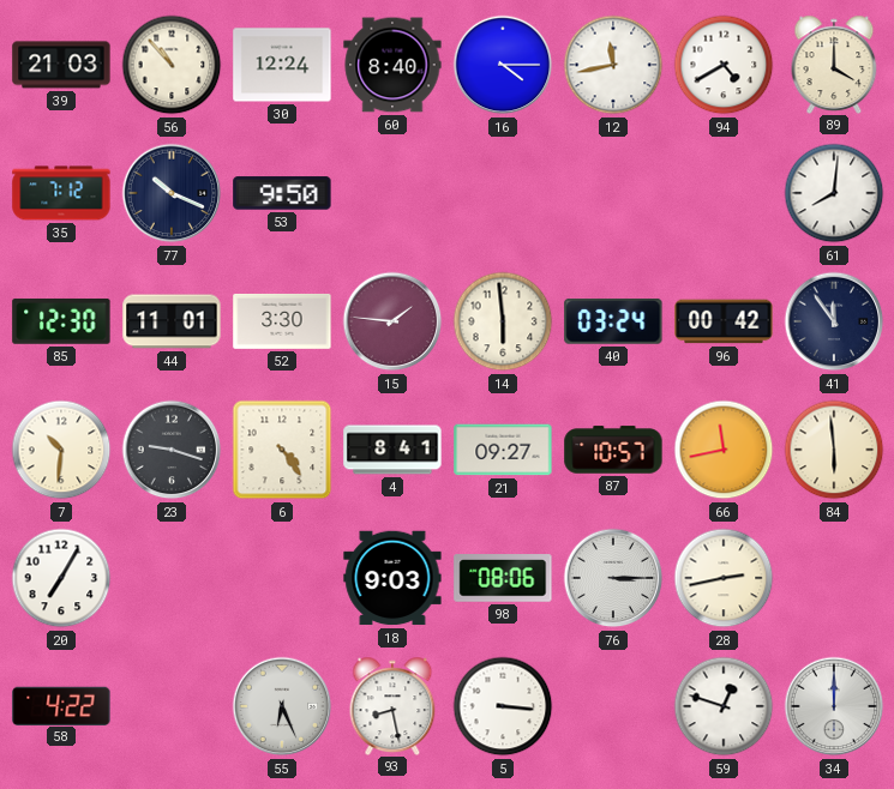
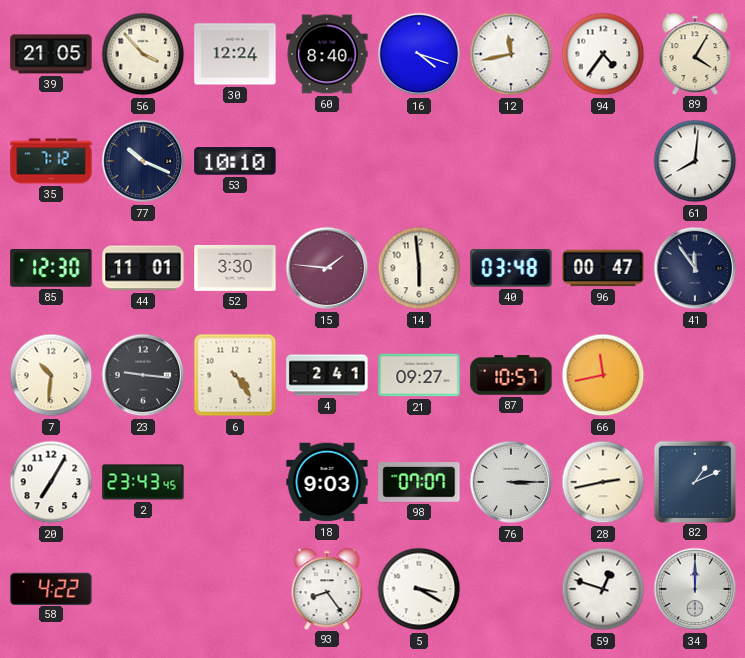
39: 21:03 -> 21:05 (51, 54)
56: 10:53 -> 3:53 (143, 54)
16: 4:15 -> 4:18 (419, 54)
94: 4:40 -> 4:36 (603, 54)
89: 4:00 -> 4:05 (695, 53)
53: 9:50 -> 10:10 (235, 161)
40: 03:24 -> 03:48 (511, 269)
96: 00:42 -> 00:47 (603, 268)
23: 9:18 -> 9:16 (143, 375)
4: 8:41 -> 2:41 (327, 375)
84: 5:59 -> none (834, 450)
2: none -> 23:43 (143, 482)
98: 08:06 -> 07:07 (419, 482)
82: none -> 1:11 (694, 481)
55: 6:26 -> none (282, 706)
93: 8:28 -> 8:24 (327, 588)
5: 3:16 -> 3:20 (419, 589)
